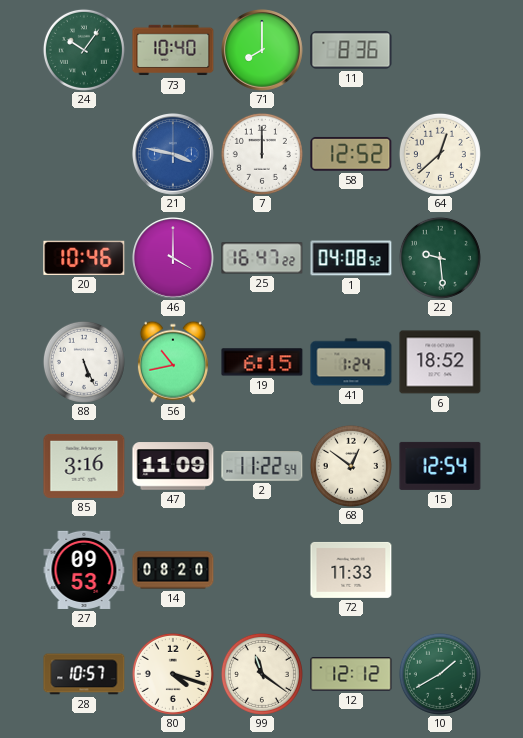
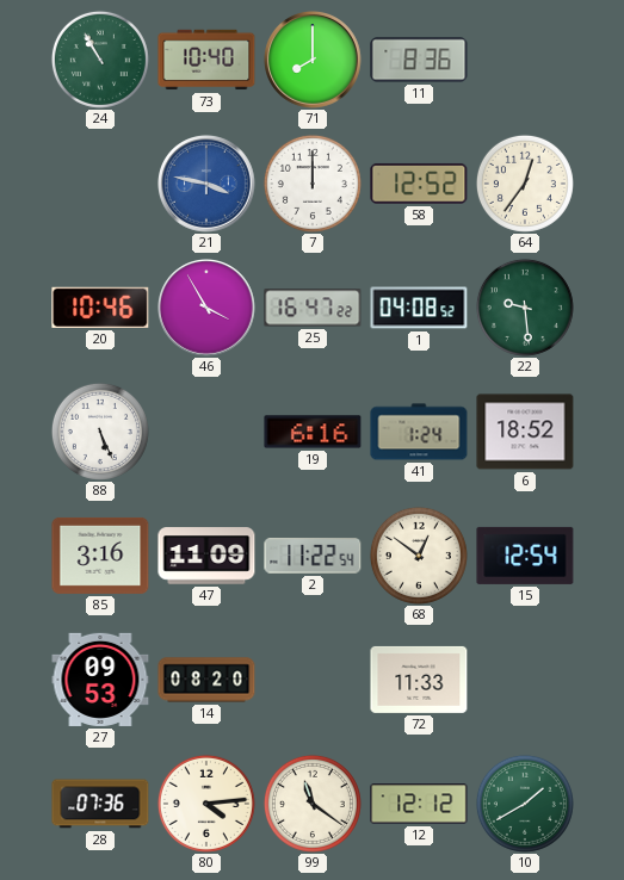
24: 10:06 -> 10:55 (100, 60)
64: 12:38 -> 12:36 (525, 184)
46: 4:00 -> 3:55 (208, 309)
56: 10:43 -> none (173, 362)
19: 6:15 -> 6:16 (313, 432)
28: 10:57 -> 07:36 (100, 804)
80: 4:18 -> 4:14 (206, 804)
